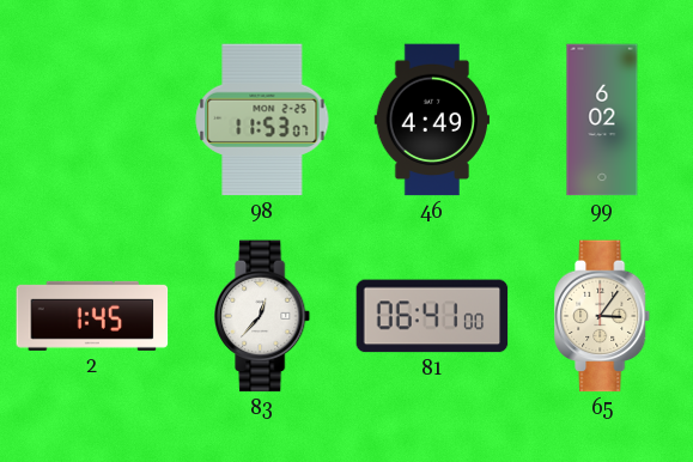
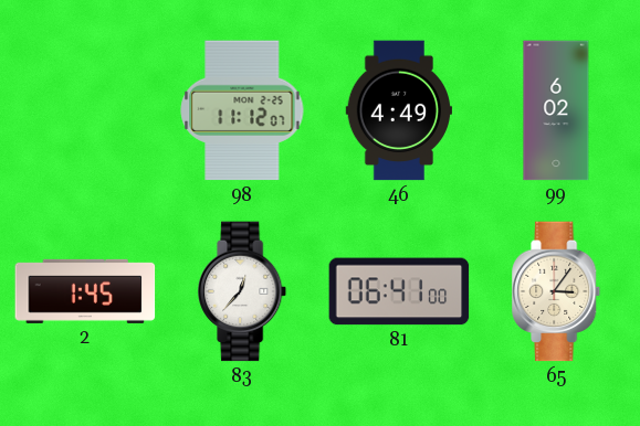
98: 11:53 -> 11:12 (242, 110)
